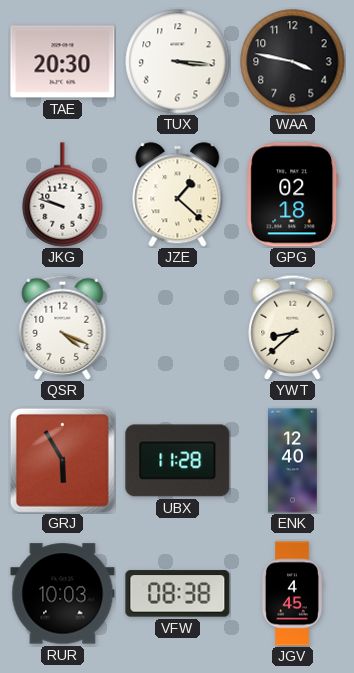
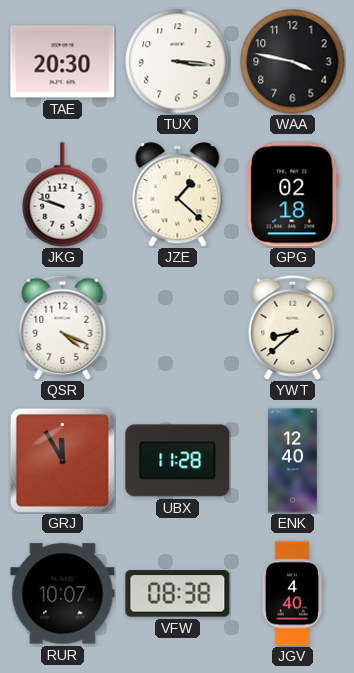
GRJ: 5:55 -> 11:55 (62, 460)
RUR: 10:03 -> 10:07 (63, 594)
JGV: 4:45 -> 4:40 (292, 594)
